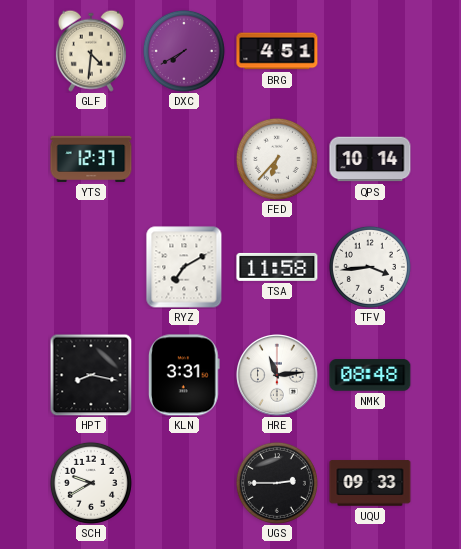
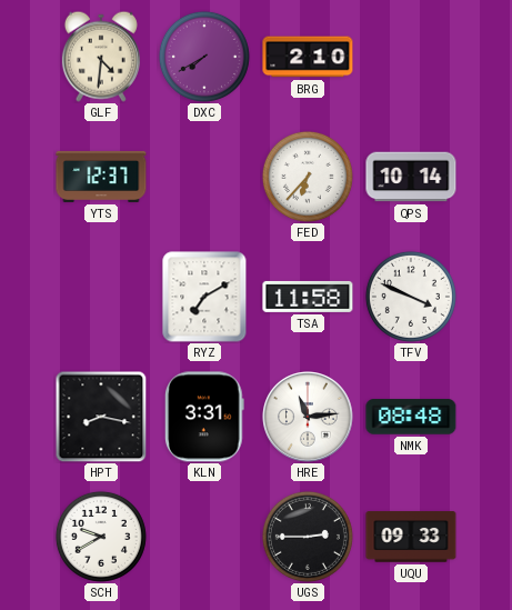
BRG: 4:51 -> 2:10 (308, 57)
TFV: 3:44 -> 3:49 (411, 297)
